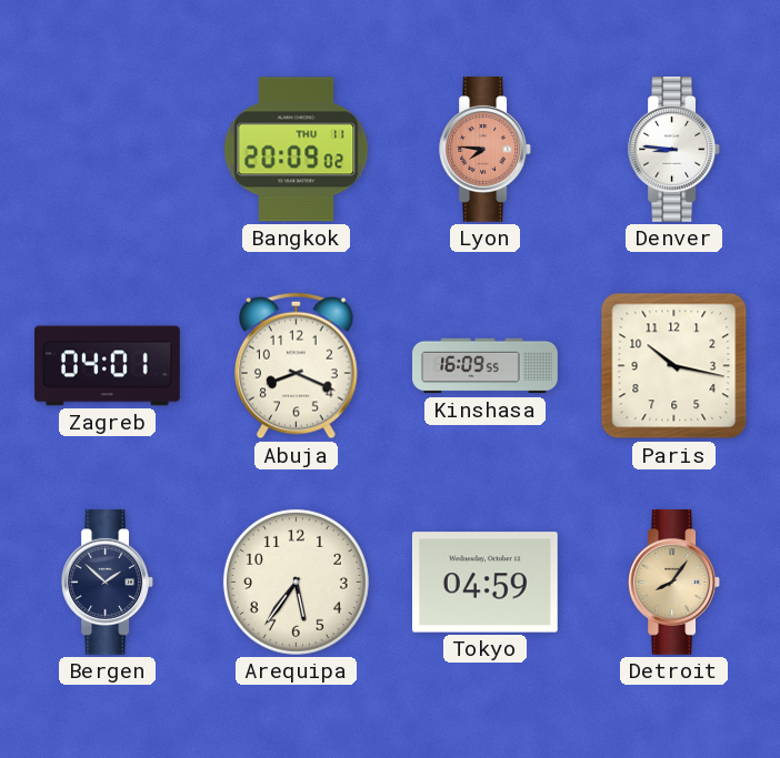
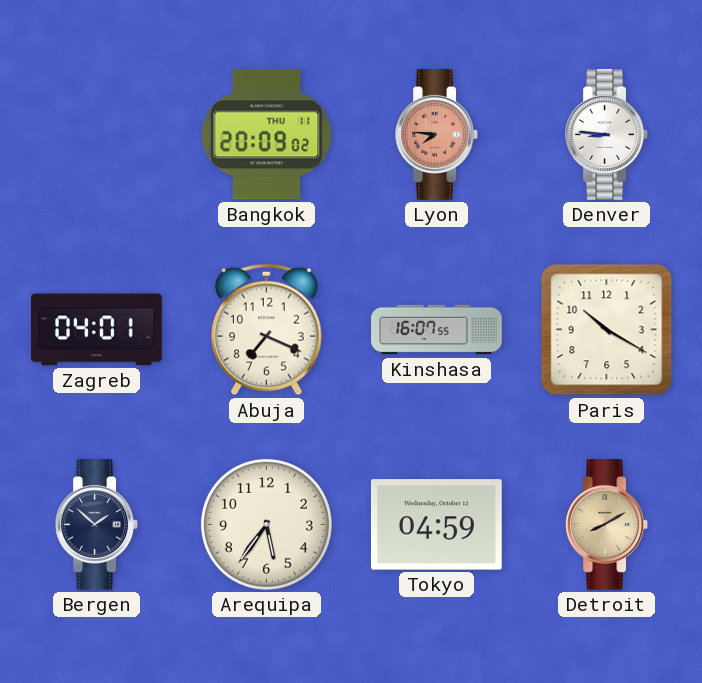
Abuja: 8:19 -> 7:19 (267, 330)
Kinshasa: 16:09 -> 16:07 (437, 330)
Paris: 10:17 -> 10:20 (607, 330)
Detroit: 8:06 -> 8:10 (606, 525)
